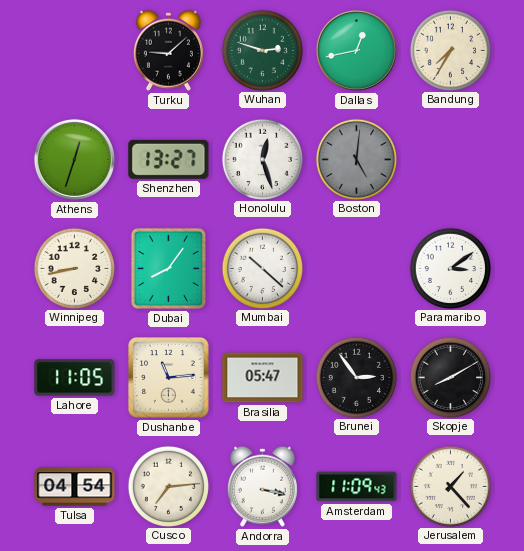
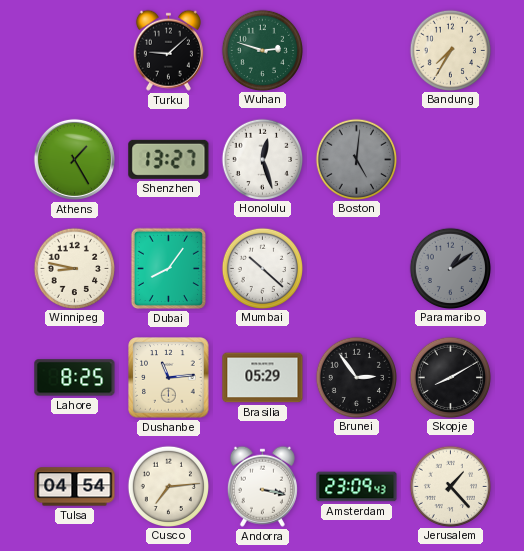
Dallas: 12:43 -> none (356, 50)
Athens: 12:33 -> 1:25 (74, 159)
Winnipeg: 8:43 -> 8:47 (74, 268)
Paramaribo: 3:09 -> 1:09 (450, 268)
Paramaribo dial: white -> grey (450, 268)
Lahore: 11:05 -> 8:25 (75, 378)
Brasilia: 05:47 -> 05:29 (263, 378)
Amsterdam: 11:09 -> 23:09 (357, 487)
